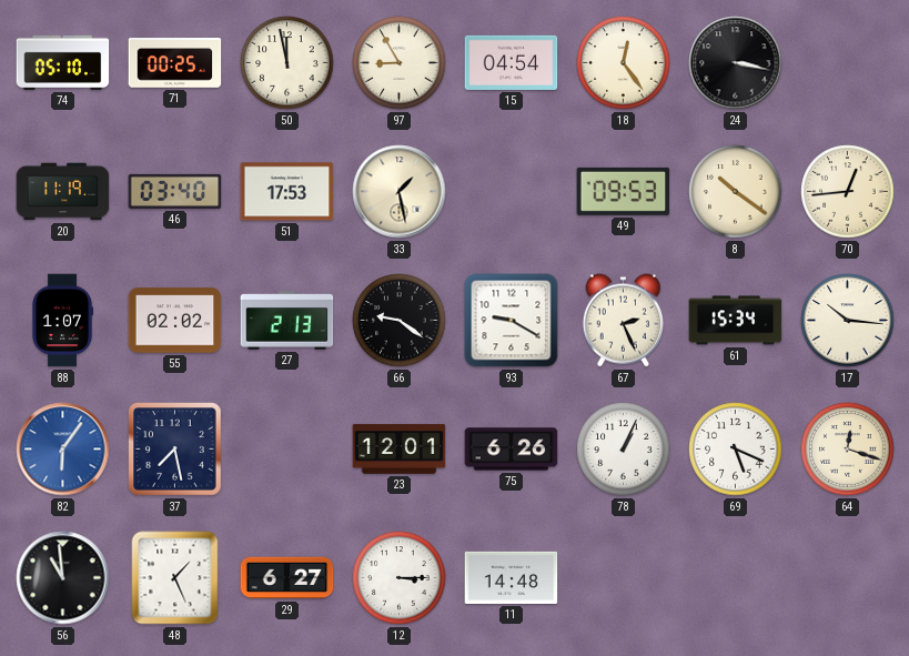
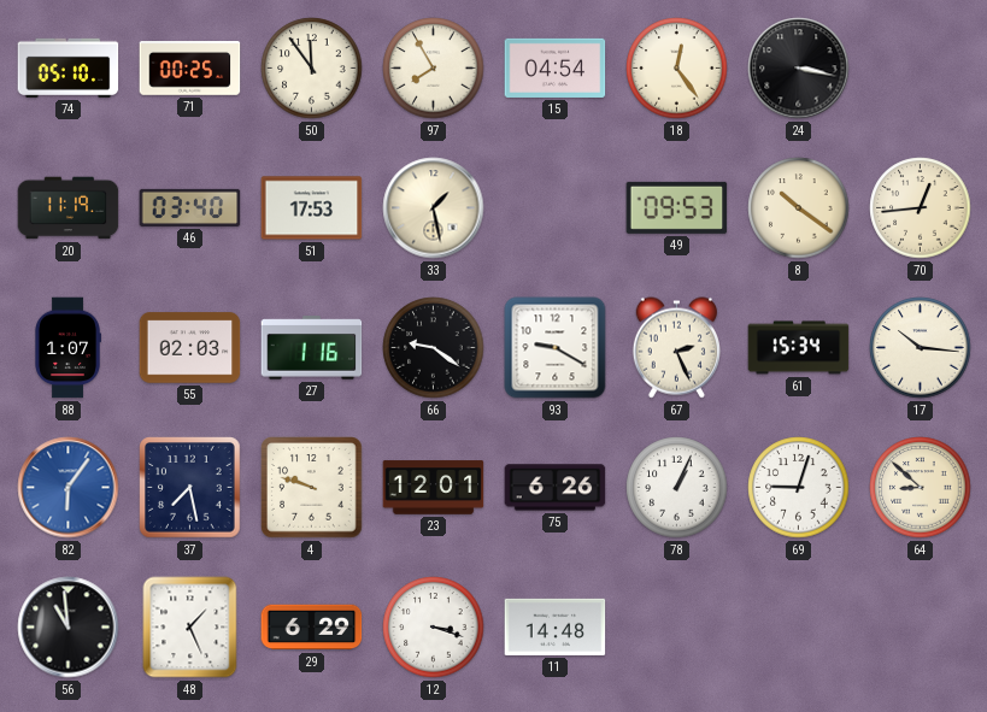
50: 11:58 -> 11:54 (312, 69)
97: 8:55 -> 7:55 (434, 69)
55: 02:02 -> 02:03 (190, 348)
27: 2:13 -> 1:16 (312, 348)
4: none -> 9:48 (312, 488)
69: 5:19 -> 9:03 (799, 488)
64: 12:18 -> 8:52 (921, 488)
29: 6:27 -> 6:29 (312, 628)
12: 3:15 -> 3:18 (434, 628)
